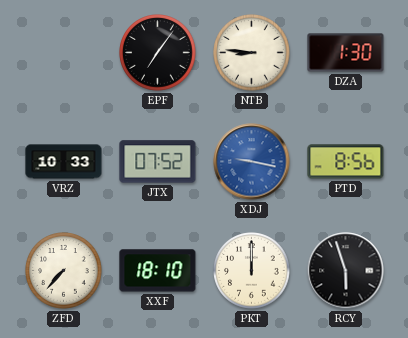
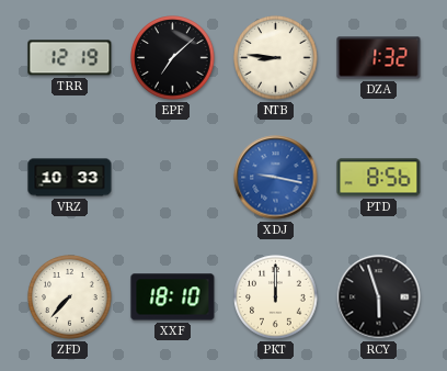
TRR: none -> 12:19 (70, 58)
EPF: 7:06 -> 7:08 (173, 58)
DZA: 1:30 -> 1:32 (379, 58)
JTX: 07:52 -> none (158, 162)
